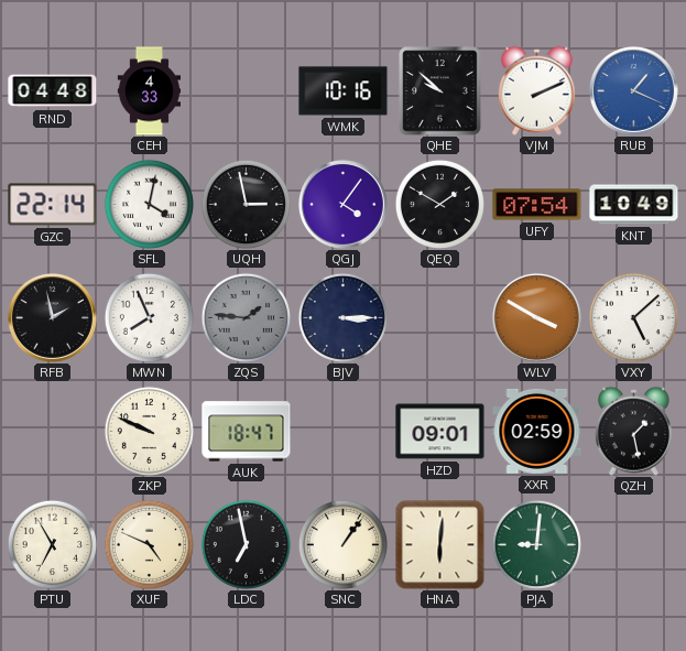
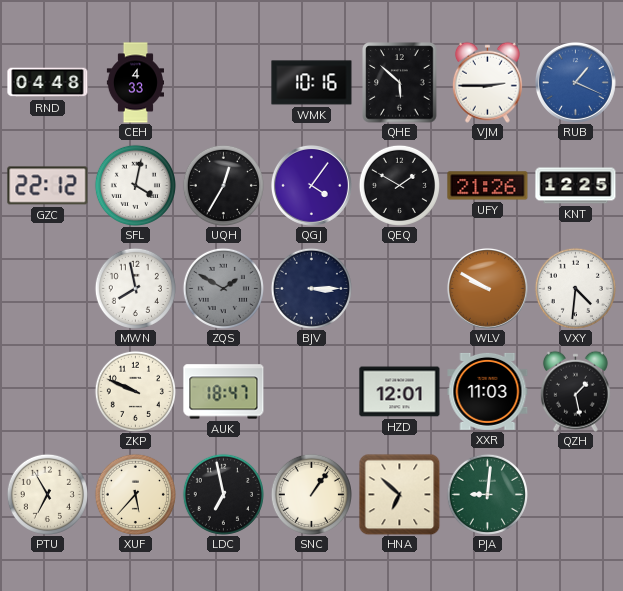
QHE: 9:52 -> 5:52 (400, 83)
VJM: 2:11 -> 2:45 (487, 82)
GZC: 22:14 -> 22:12 (48, 186)
UQH: 2:58 -> 12:35 (223, 185)
UFY: 07:54 -> 21:26 (488, 186)
KNT: 10:49 -> 12:25 (576, 186)
RFB: 1:58 -> none (52, 317)
MWN: 7:56 -> 7:58 (135, 288)
ZQS: 1:46 -> 1:50 (223, 288)
WLV: 3:50 -> 9:50 (487, 288)
VXY: 5:08 -> 4:31 (575, 288)
HZD: 09:01 -> 12:01 (400, 392)
XXR: 02:59 -> 11:03 (488, 391)
XUF: 4:49 -> 5:37 (135, 494)
HNA: 6:01 -> 6:52 (399, 494)
